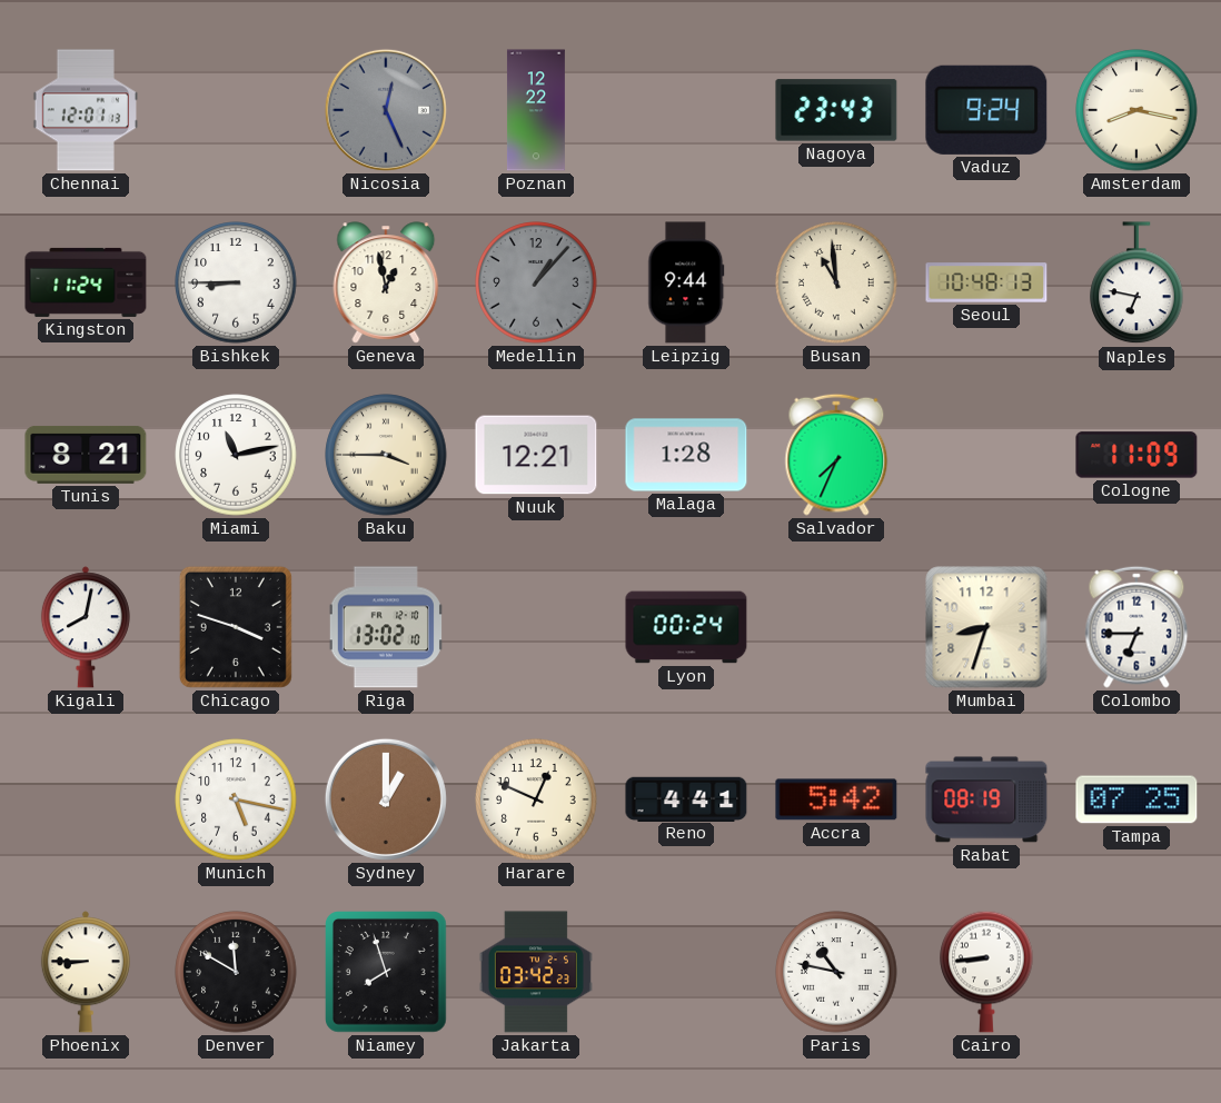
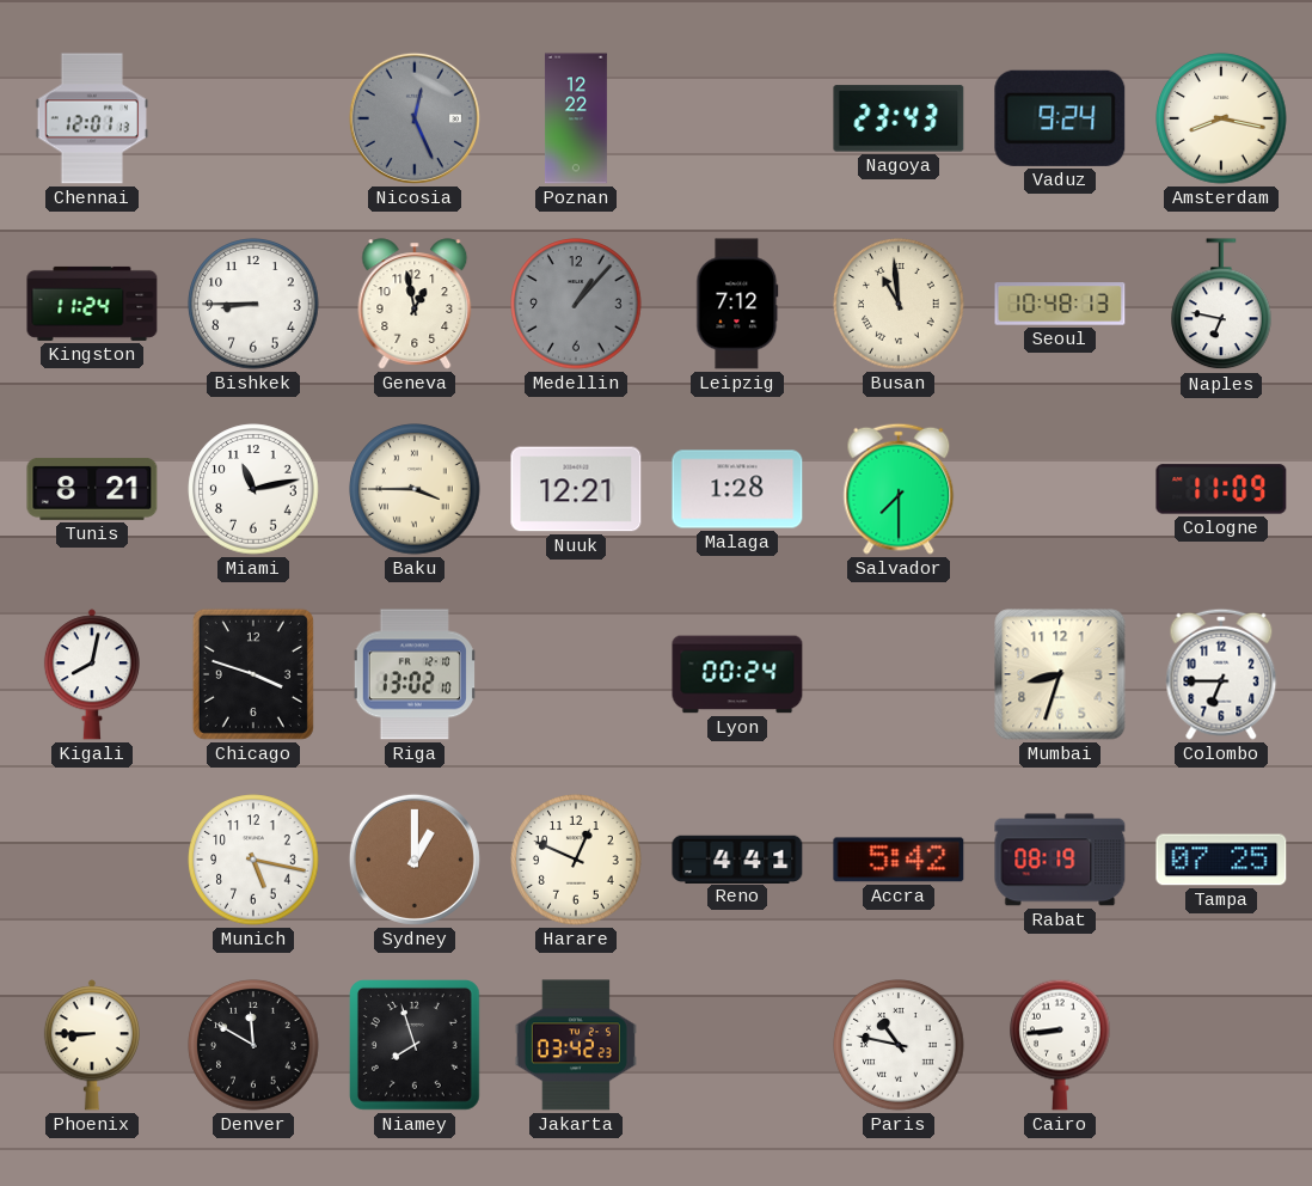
Leipzig: 9:44 -> 7:12 (737, 304)
Salvador: 7:34 -> 7:30 (899, 489)
